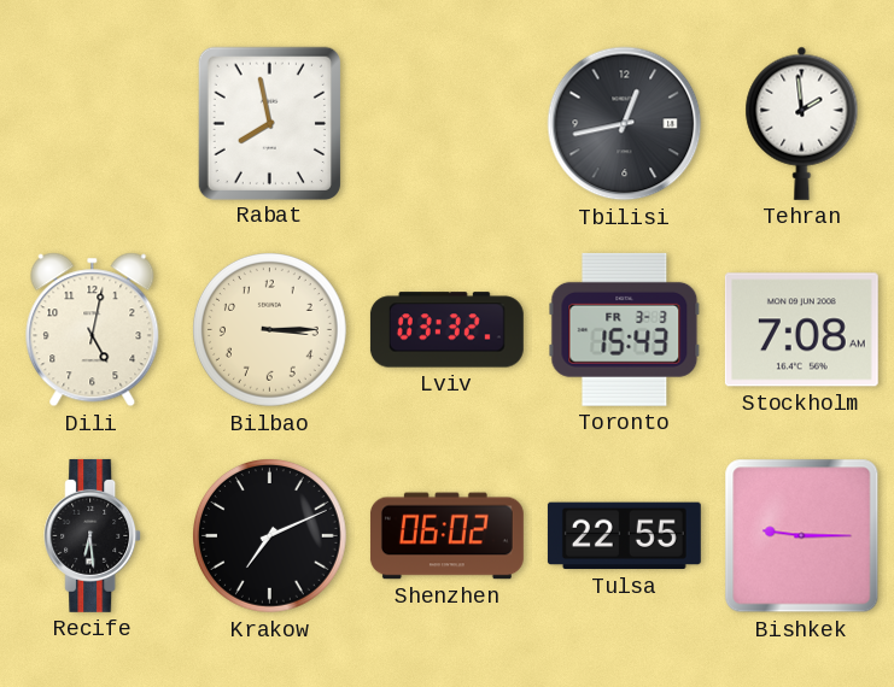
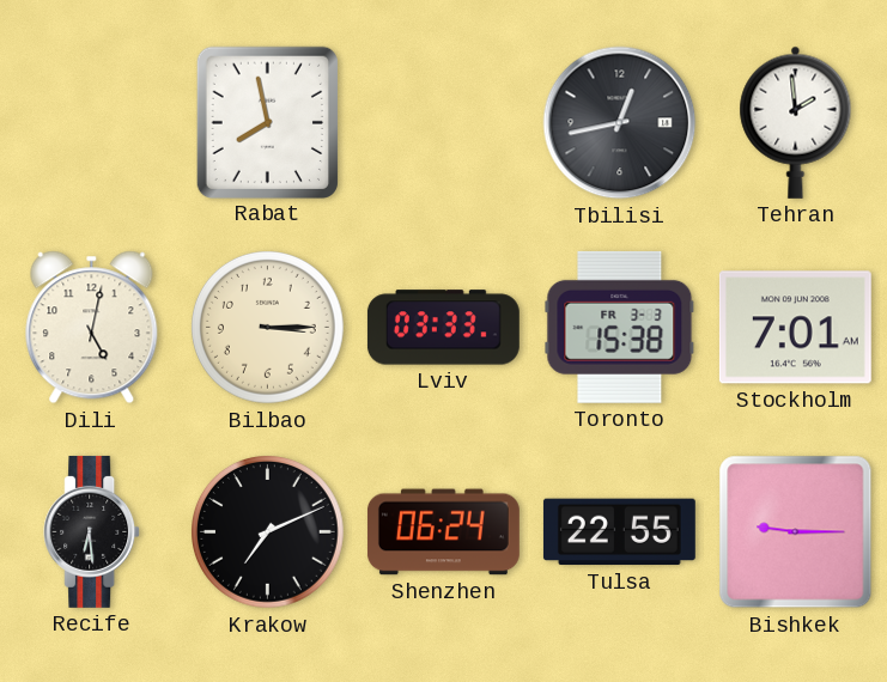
Lviv: 03:32 -> 03:33 (443, 328)
Toronto: 15:43 -> 15:38 (620, 327)
Stockholm: 7:08 -> 7:01 (795, 328)
Shenzhen: 06:02 -> 06:24 (443, 532)
